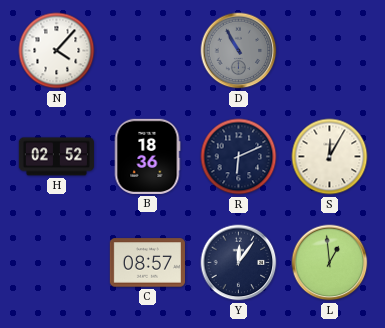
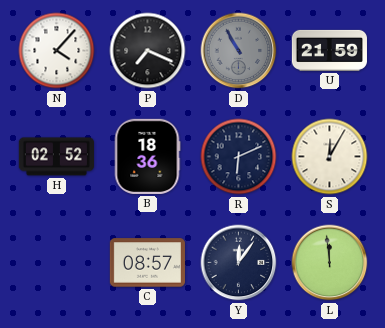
P: none -> 7:19 (148, 51)
U: none -> 21:59 (329, 50)
L: 12:59 -> 11:59 (330, 263)
